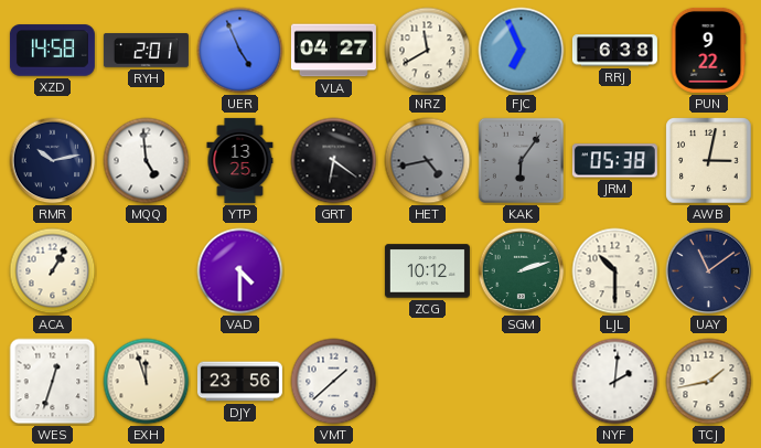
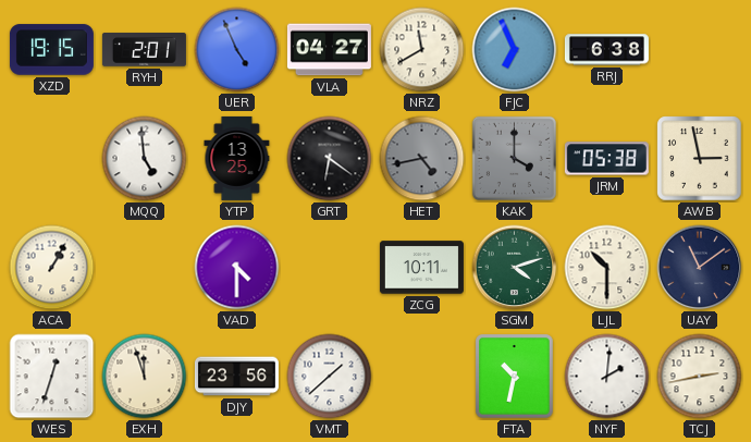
XZD: 14:58 -> 19:15 (51, 50)
PUN: 9:22 -> none (708, 50)
RMR: 10:13 -> none (53, 161)
KAK: 6:06 -> 4:00 (514, 158)
AWB: 3:02 -> 2:58 (700, 159)
ZCG: 10:12 -> 10:11 (421, 268)
SGM: 2:12 -> 4:12 (515, 268)
FTA: none -> 10:32 (515, 377)
TCJ: 1:43 -> 2:43 (700, 377)
